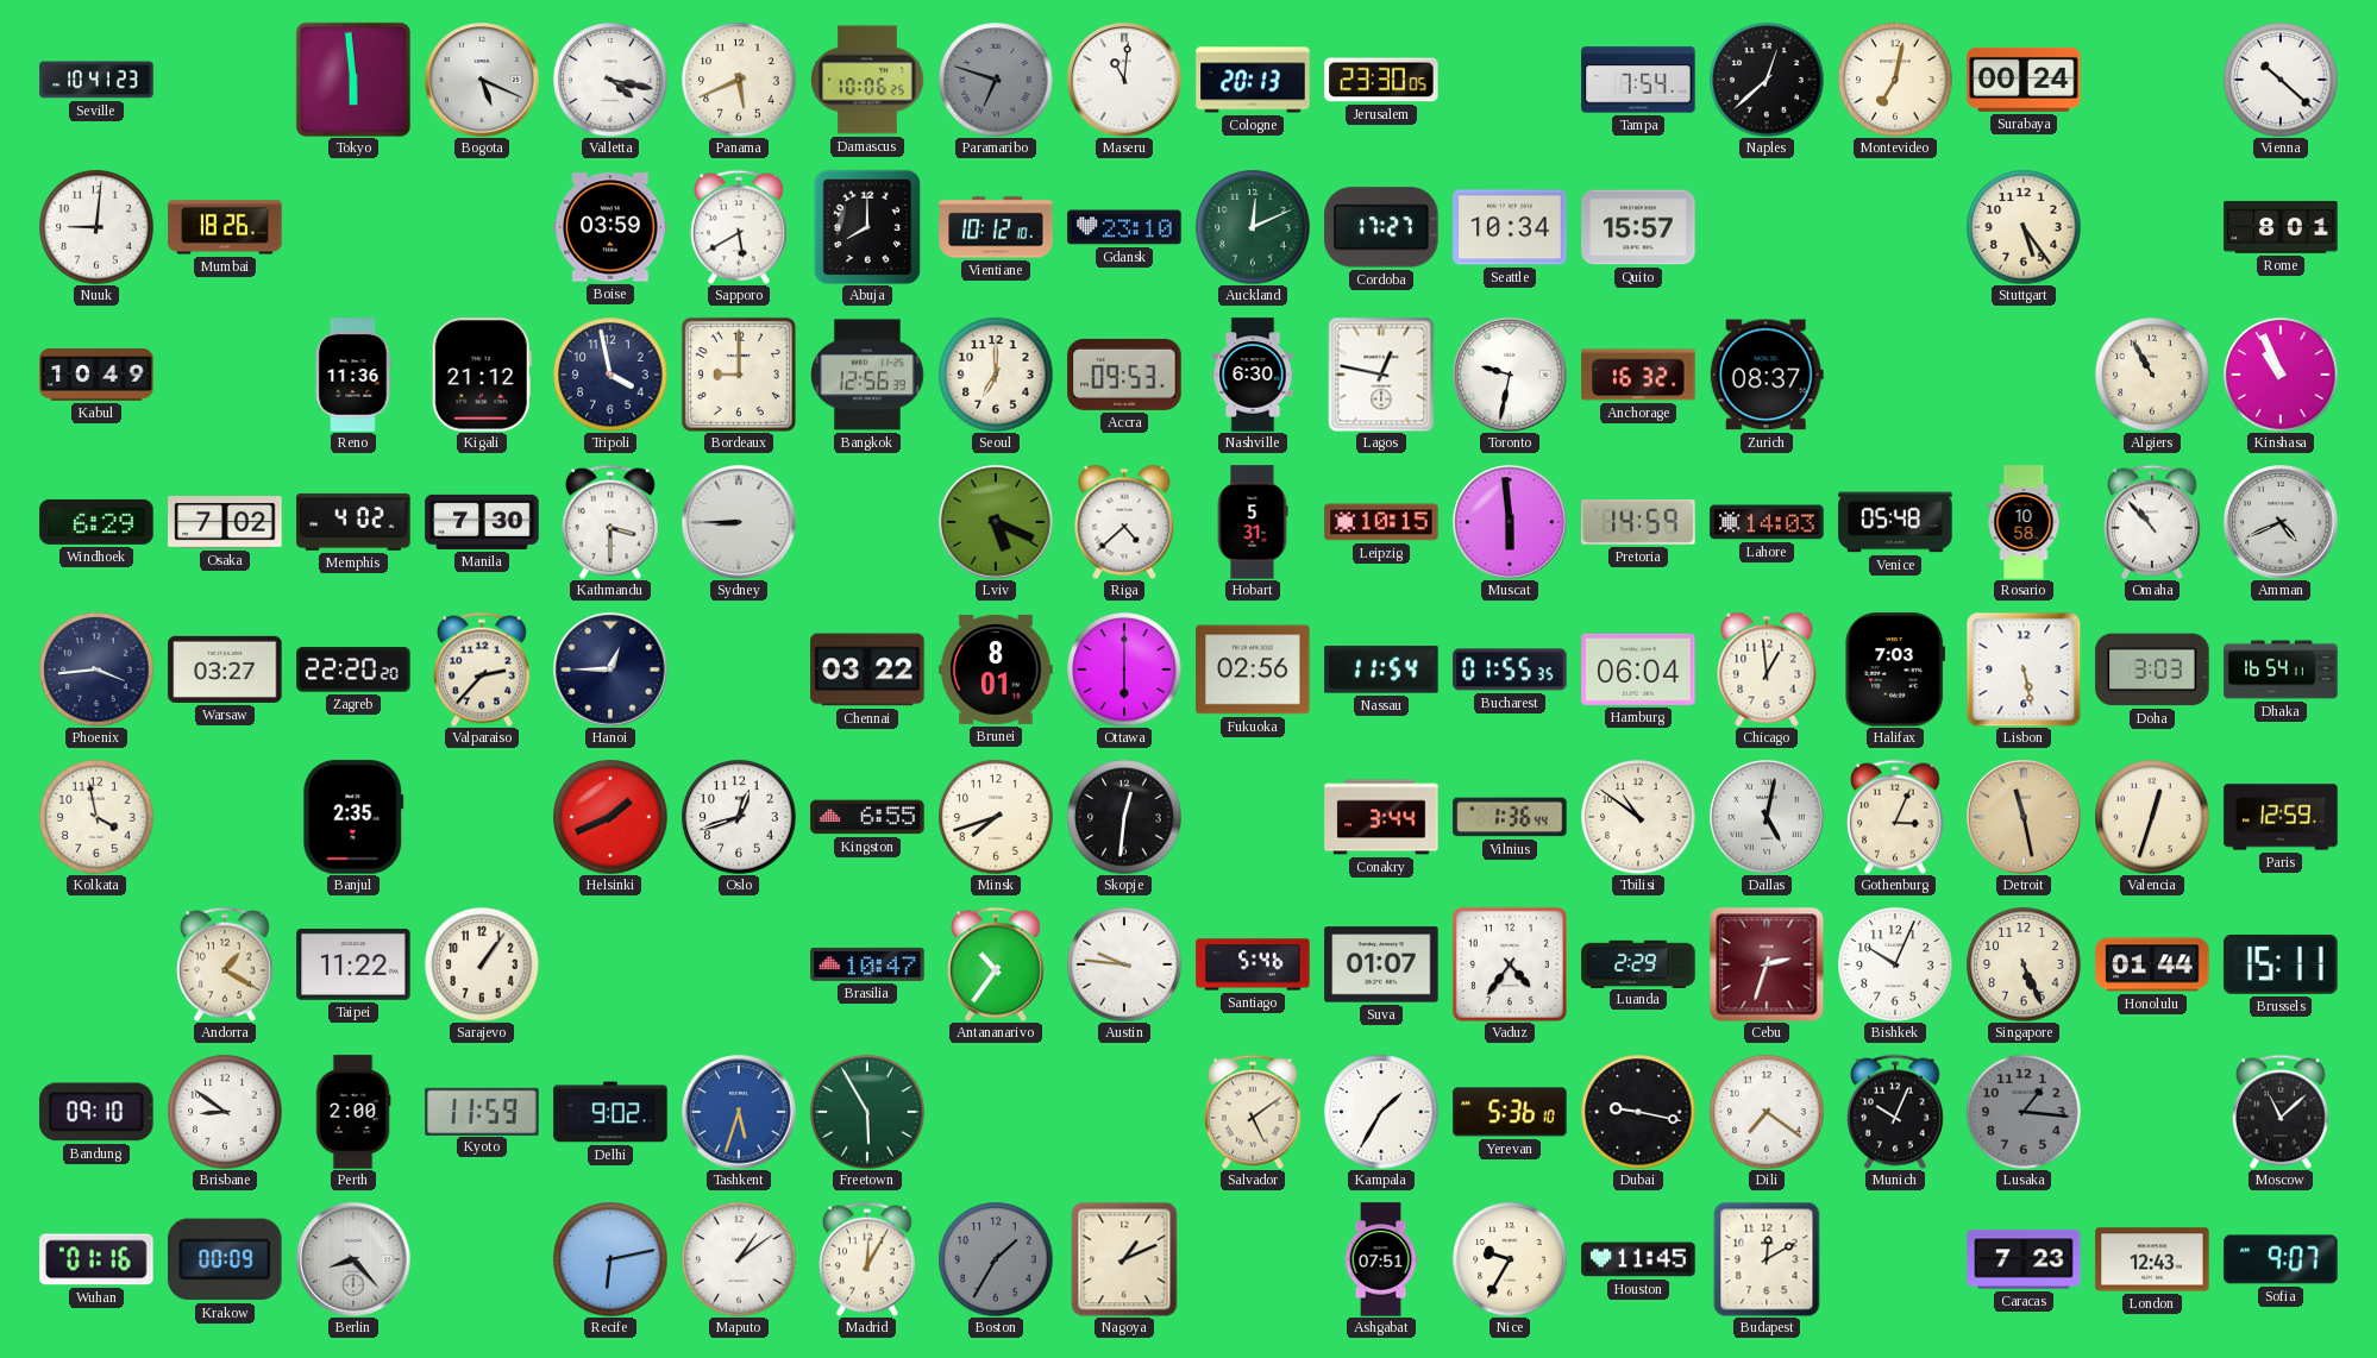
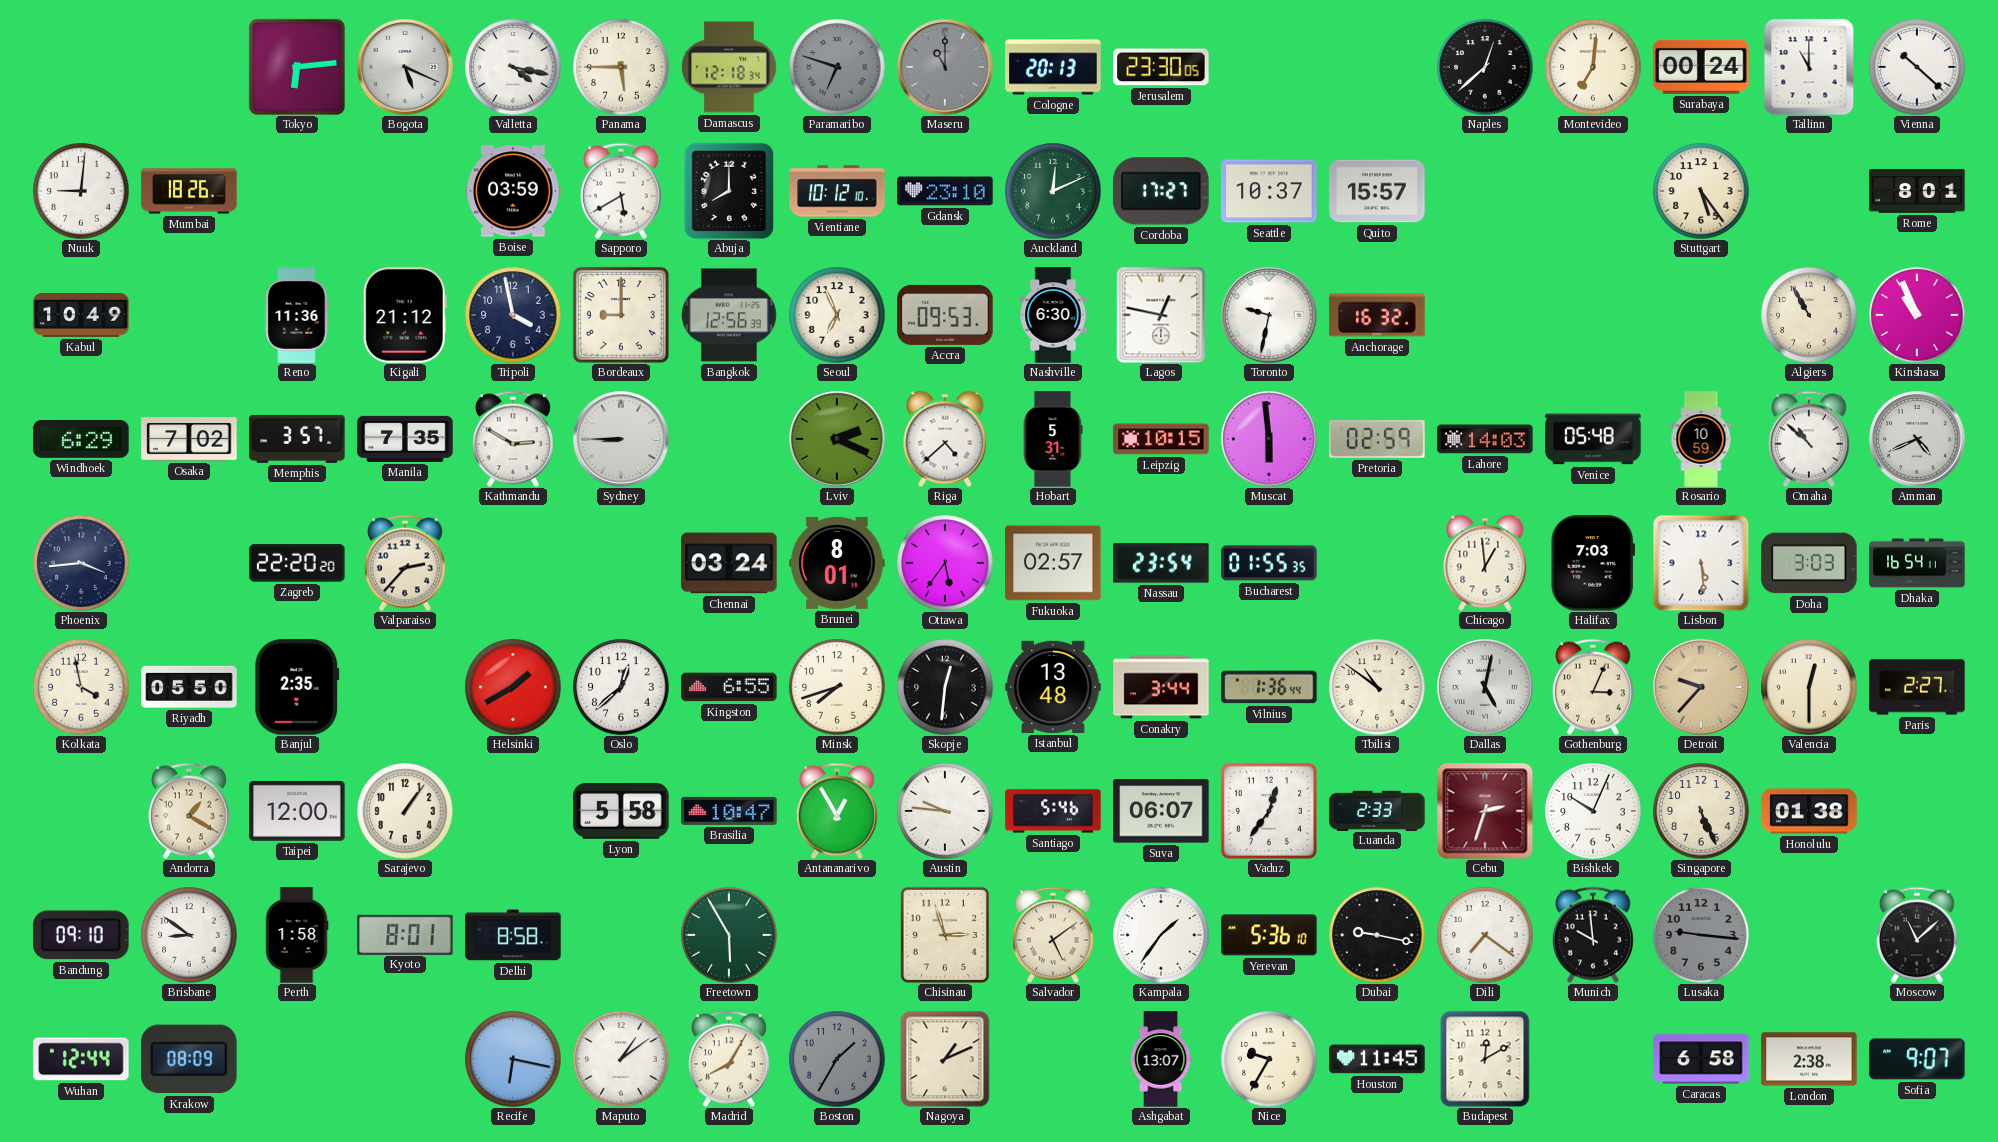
Seville: 10:41 -> none (96, 80)
Tokyo: 5:59 -> 6:14 (297, 67)
Panama: 5:41 -> 5:45 (621, 67)
Damascus: 10:06 -> 12:18 (730, 67)
Maseru: 11:01 -> 11:00 (945, 67)
Maseru dial: white -> grey (945, 67)
Tampa: 7:54 -> none (1638, 80)
Montevideo: 7:02 -> 7:01 (1593, 67)
Tallinn: none -> 11:00 (1809, 67)
Seattle: 10:34 -> 10:37 (1269, 191)
Seoul: 7:00 -> 6:56 (837, 315)
Zurich: 08:37 -> none (1767, 375)
Memphis: 4:02 -> 3:57 (297, 439)
Manila: 7:30 -> 7:35 (405, 439)
Kathmandu: 3:30 -> 2:50 (513, 439)
Lviv: 5:19 -> 2:19 (837, 439)
Pretoria: 14:59 -> 02:59 (1377, 439)
Rosario: 10:58 -> 10:59 (1701, 439)
Omaha: 10:53 -> 10:52 (1809, 439)
Warsaw: 03:27 -> none (225, 669)
Hanoi: 12:45 -> none (610, 669)
Chennai: 03:22 -> 03:24 (729, 563)
Ottawa: 6:00 -> 5:36 (945, 563)
Fukuoka: 02:56 -> 02:57 (1053, 563)
Nassau: 11:54 -> 23:54 (1161, 563)
Hamburg: 06:04 -> none (1638, 669)
Lisbon: 5:28 -> 5:29 (1701, 563)
Riyadh: none -> 05:50 (189, 687)
Helsinki: 1:41 -> 1:40 (513, 687)
Oslo: 12:42 -> 12:38 (621, 687)
Istanbul: none -> 13:48 (1053, 687)
Detroit: 11:28 -> 9:37 (1701, 687)
Valencia: 12:33 -> 12:30 (1809, 687)
Paris: 12:59 -> 2:27 (1917, 687)
Taipei: 11:22 -> 12:00 (297, 811)
Lyon: none -> 5:58 (621, 812)
Antananarivo: 10:36 -> 12:55 (837, 811)
Suva: 01:07 -> 06:07 (1161, 811)
Vaduz: 4:36 -> 12:36 (1269, 811)
Luanda: 2:29 -> 2:33 (1377, 810)
Honolulu: 01:44 -> 01:38 (1809, 811)
Brussels: 15:11 -> none (2281, 964)
Perth: 2:00 -> 1:58 (297, 935)
Kyoto: 11:59 -> 8:01 (405, 934)
Delhi: 9:02 -> 8:58 (513, 935)
Tashkent: 5:33 -> none (739, 1112)
Chisinau: none -> 2:57 (945, 935)
Kampala: 1:35 -> 1:36 (1161, 935)
Munich: 10:04 -> 9:59 (1593, 935)
Lusaka: 1:16 -> 9:16 (1701, 935)
Wuhan: 01:16 -> 12:44 (81, 1059)
Krakow: 00:09 -> 08:09 (189, 1059)
Berlin: 8:23 -> none (353, 1259)
Recife: 6:13 -> 6:17 (513, 1059)
Madrid: 12:05 -> 8:05 (729, 1059)
Ashgabat: 07:51 -> 13:07 (1161, 1059)
Caracas: 7:23 -> 6:58 (1701, 1059)
London: 12:43 -> 2:38 (1809, 1059)
